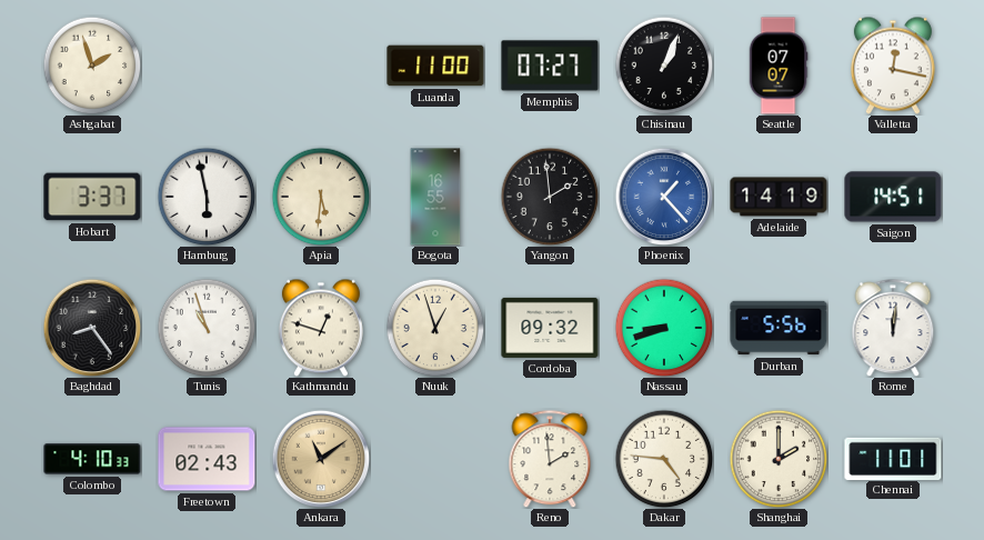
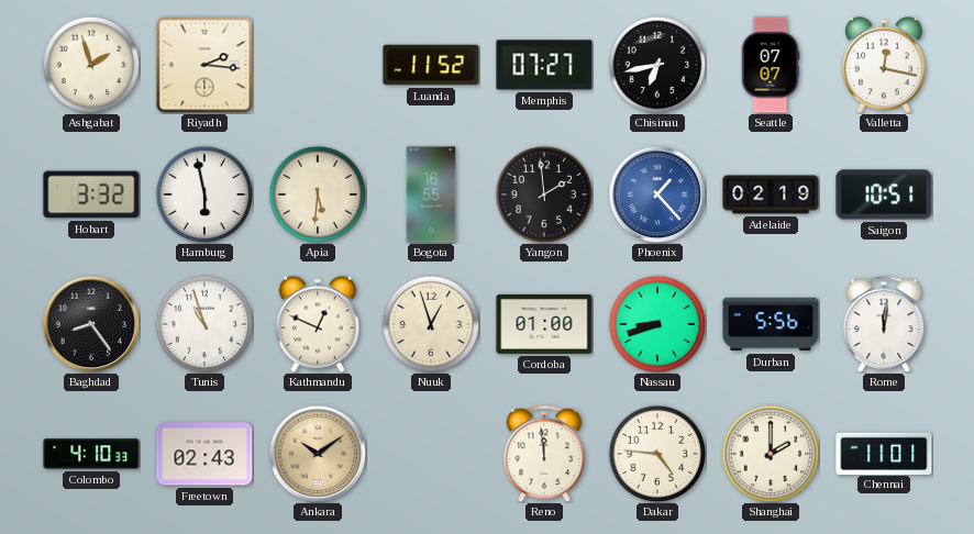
Riyadh: none -> 2:16 (204, 65)
Luanda: 11:00 -> 11:52 (431, 65)
Chisinau: 1:04 -> 6:43 (657, 65)
Hobart: 3:37 -> 3:32 (91, 194)
Adelaide: 14:19 -> 02:19 (771, 194)
Saigon: 14:51 -> 10:51 (884, 194)
Kathmandu: 12:48 -> 12:49 (318, 324)
Cordoba: 09:32 -> 01:00 (544, 324)
Ankara: 11:09 -> 10:09 (318, 454)
Reno: 1:59 -> 11:59 (544, 454)
